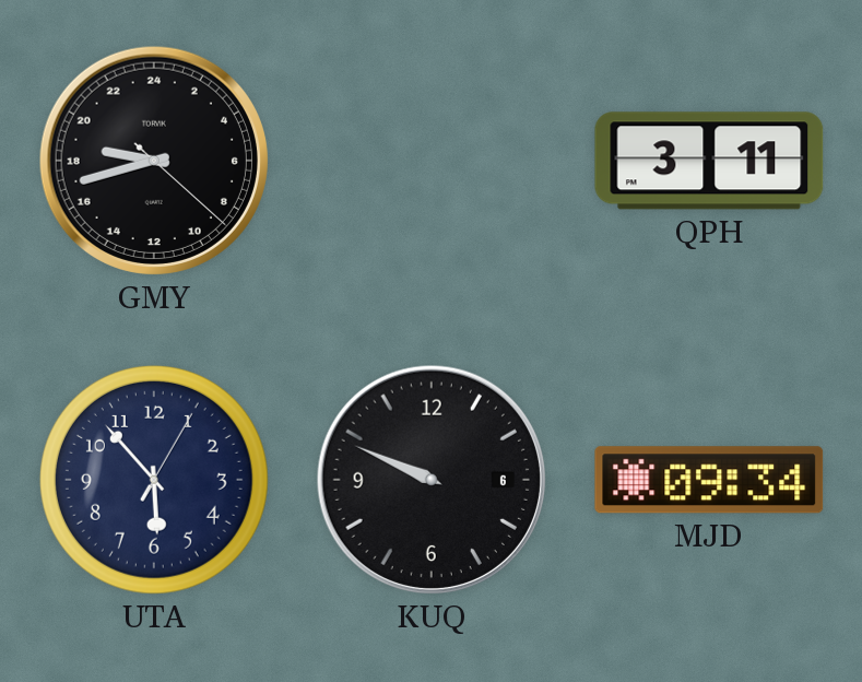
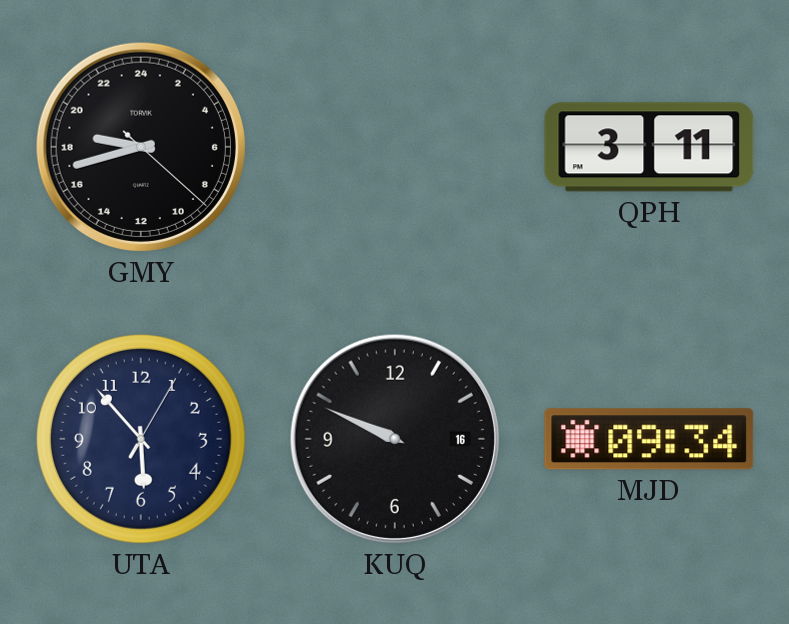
KUQ date: 6 -> 16 (395, 439)
